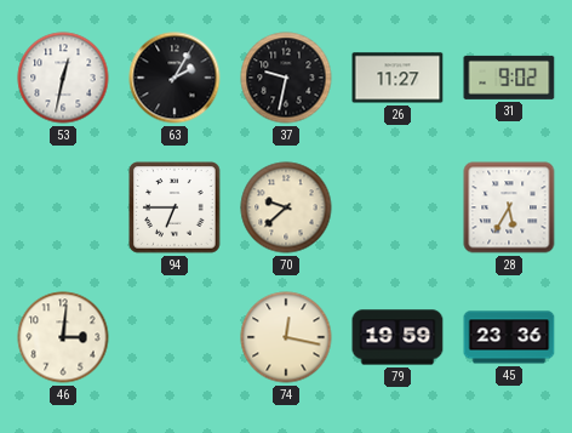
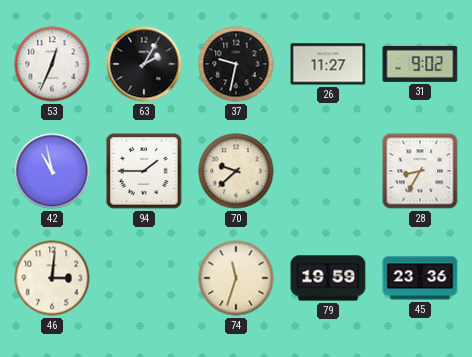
53: 12:32 -> 12:34 (52, 64)
42: none -> 10:58 (52, 171)
94: 6:45 -> 1:45 (144, 171)
28: 5:35 -> 8:35 (420, 171)
74: 12:17 -> 11:33 (236, 278)
